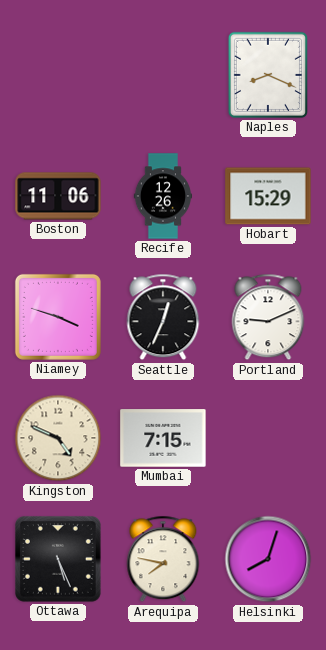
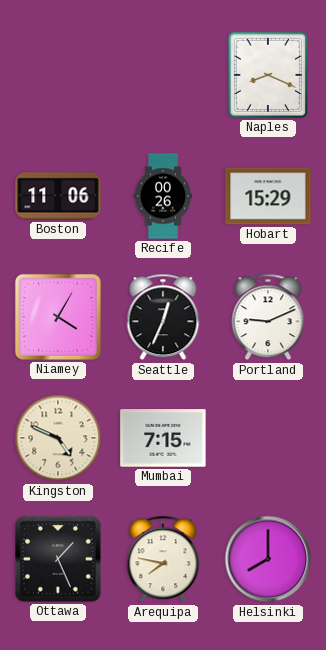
Recife: 12:26 -> 00:26 (162, 196)
Niamey: 3:48 -> 4:05 (58, 317)
Ottawa: 5:26 -> 1:26 (58, 559)
Helsinki: 8:03 -> 8:00 (268, 559)
